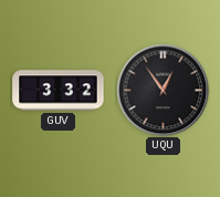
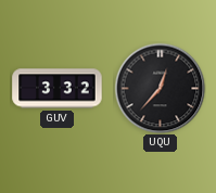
UQU: 12:54 -> 12:37 (160, 88)
